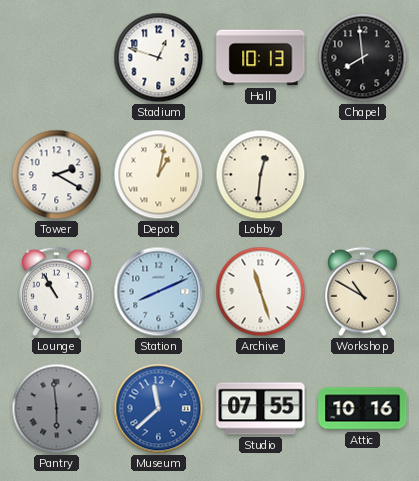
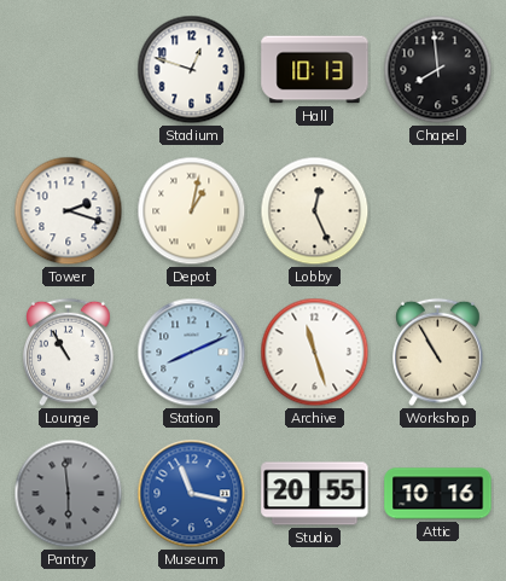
Tower: 2:20 -> 2:18 (69, 211)
Lobby: 12:31 -> 12:26 (315, 211)
Workshop: 10:50 -> 10:55 (438, 353)
Museum: 11:38 -> 11:17 (192, 494)
Studio: 07:55 -> 20:55 (315, 494)
